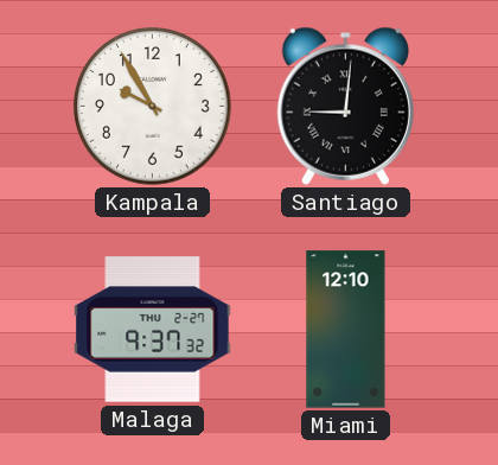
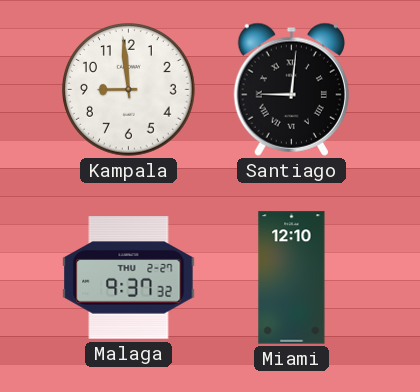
Kampala: 9:55 -> 8:59 (129, 90)
